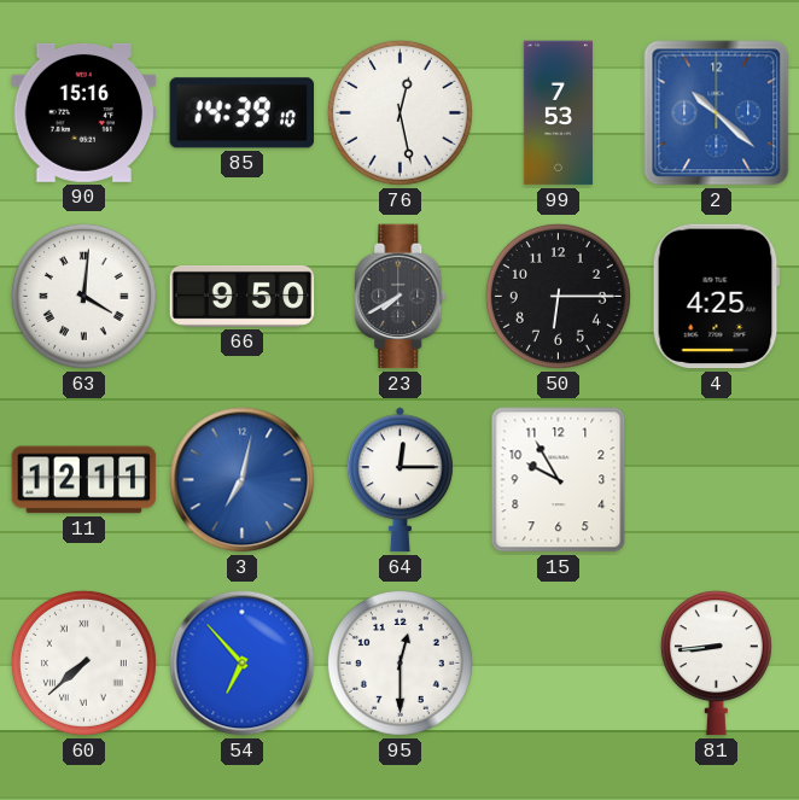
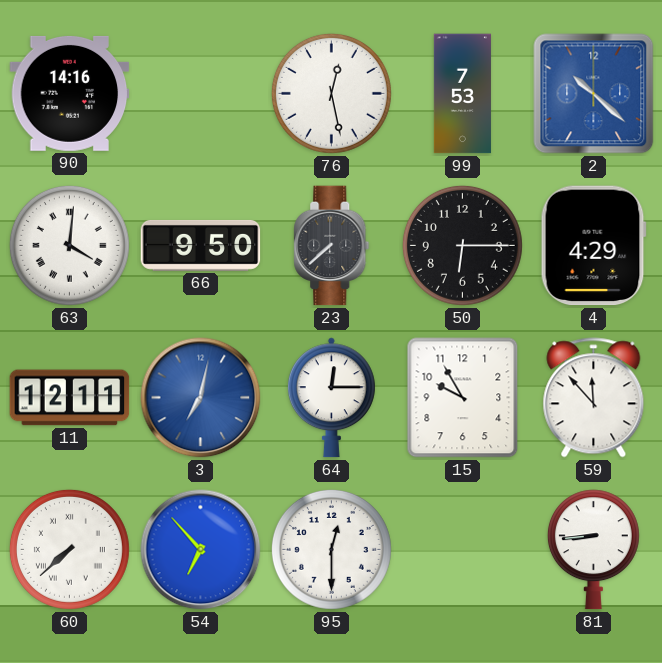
90: 15:16 -> 14:16 (70, 93)
85: 14:39 -> none (243, 113)
23: 7:40 -> 7:38 (332, 246)
4: 4:25 -> 4:29 (593, 246)
59: none -> 11:53 (594, 398)
